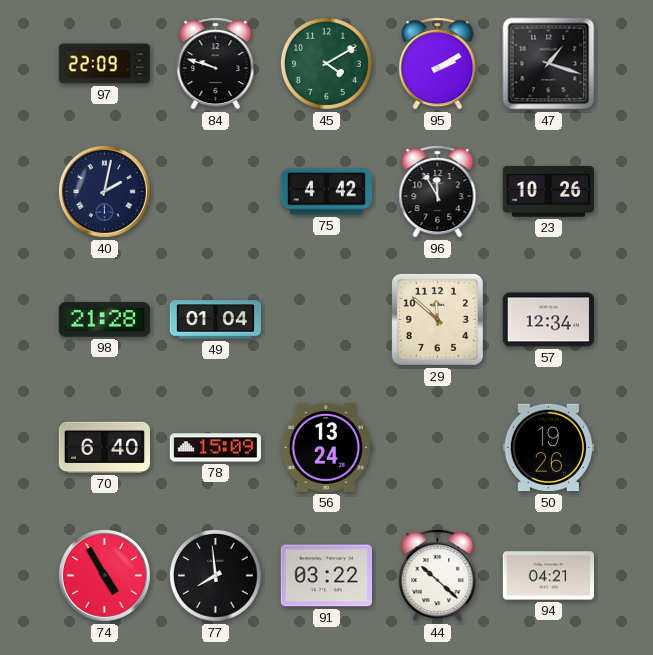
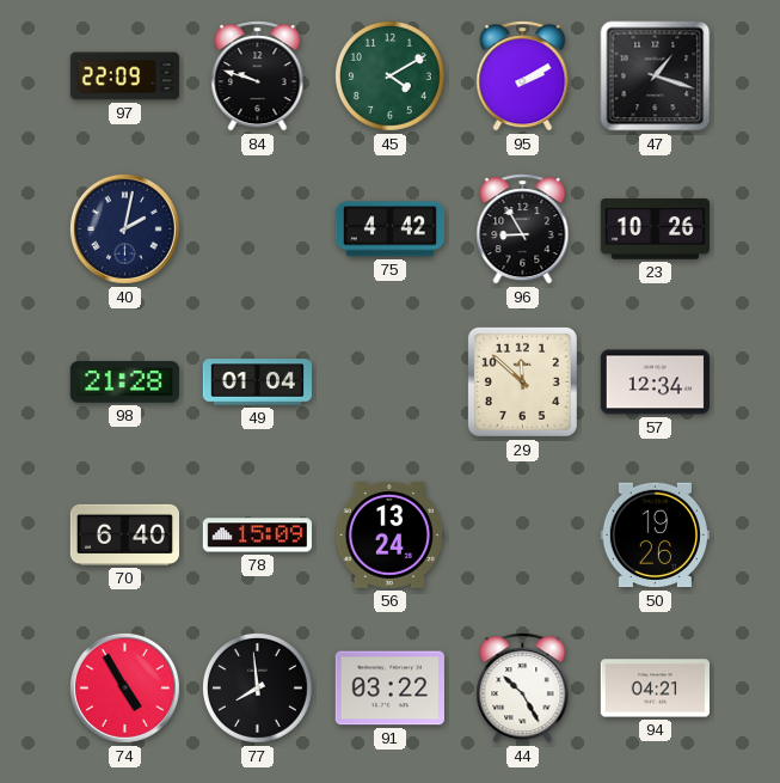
96: 11:55 -> 8:55 (523, 230)
44: 10:22 -> 10:25 (523, 689)
